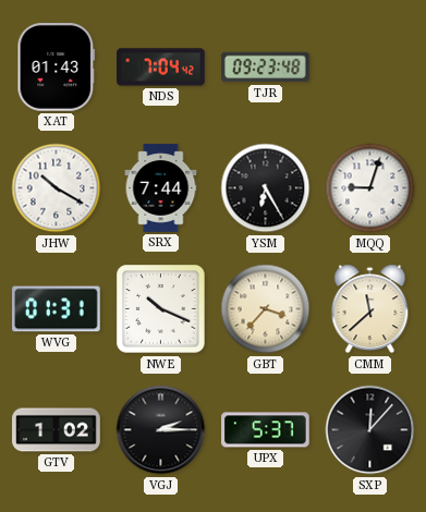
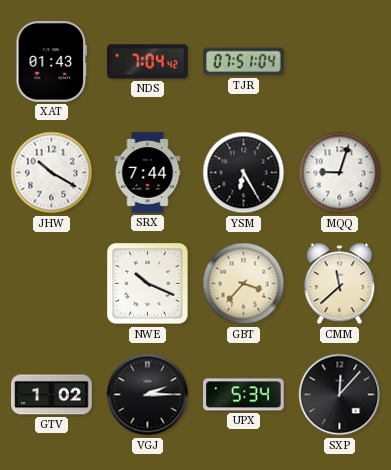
TJR: 09:23 -> 07:51 (244, 62)
WVG: 01:31 -> none (57, 309)
UPX: 5:37 -> 5:34 (244, 395)
